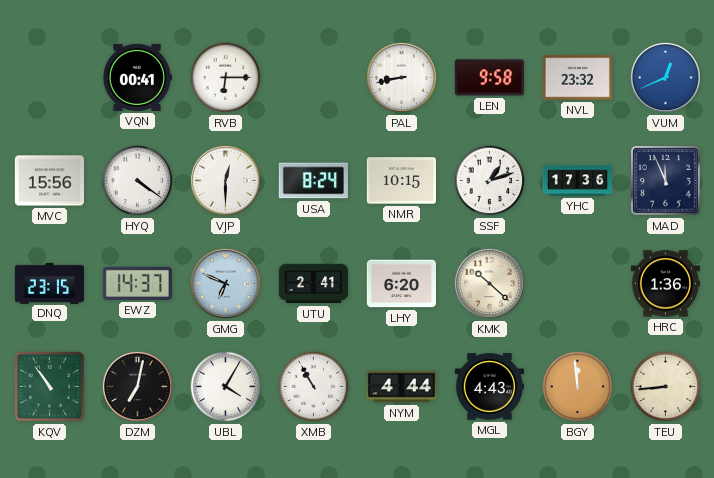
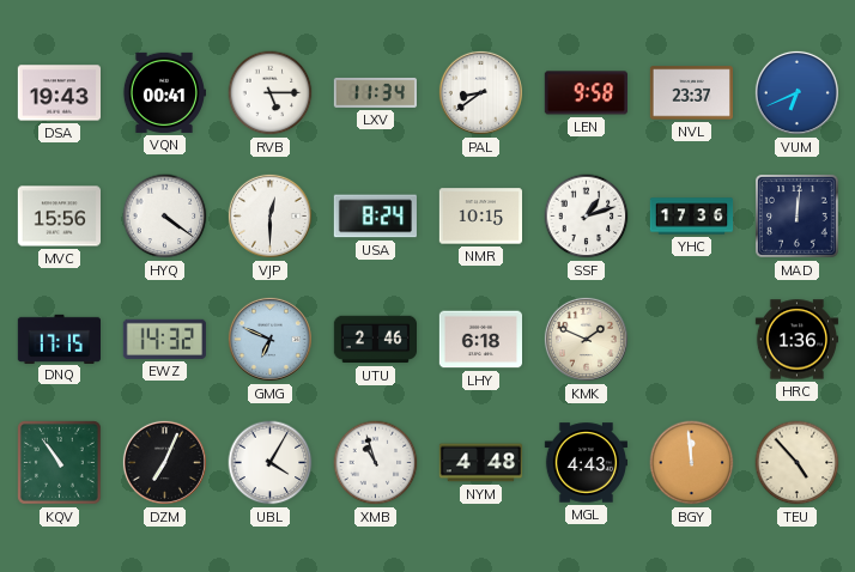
DSA: none -> 19:43 (59, 93)
RVB: 6:15 -> 5:15 (271, 93)
LXV: none -> 11:34 (375, 92)
PAL: 8:43 -> 8:39 (480, 92)
NVL: 23:32 -> 23:37 (691, 93)
VUM: 12:41 -> 6:41 (796, 92)
MAD: 11:56 -> 12:01 (798, 217)
DNQ: 23:15 -> 17:15 (59, 339)
EWZ: 14:37 -> 14:32 (164, 339)
UTU: 2:41 -> 2:46 (375, 340)
LHY: 6:20 -> 6:18 (480, 340)
KMK: 10:22 -> 1:49 (586, 339)
DZM: 7:02 -> 7:04 (164, 462)
XMB: 10:55 -> 10:57 (376, 463)
NYM: 4:44 -> 4:48 (481, 463)
TEU: 8:44 -> 4:53 (798, 463)
